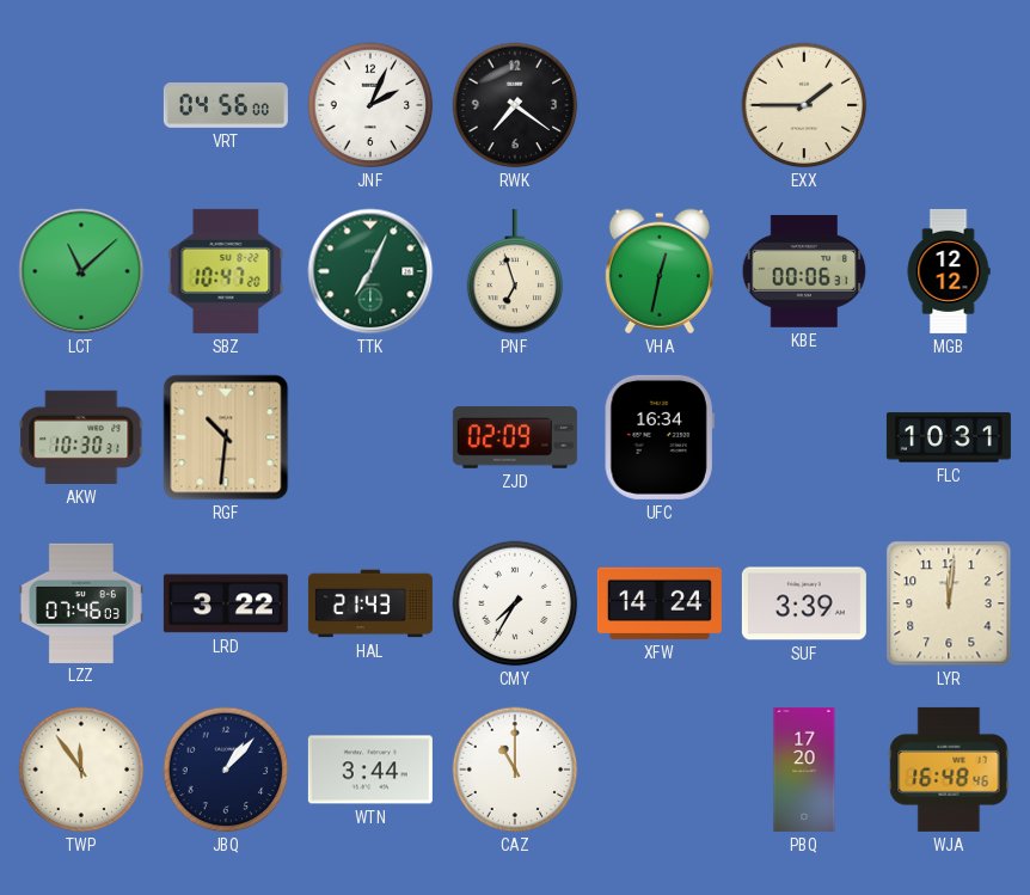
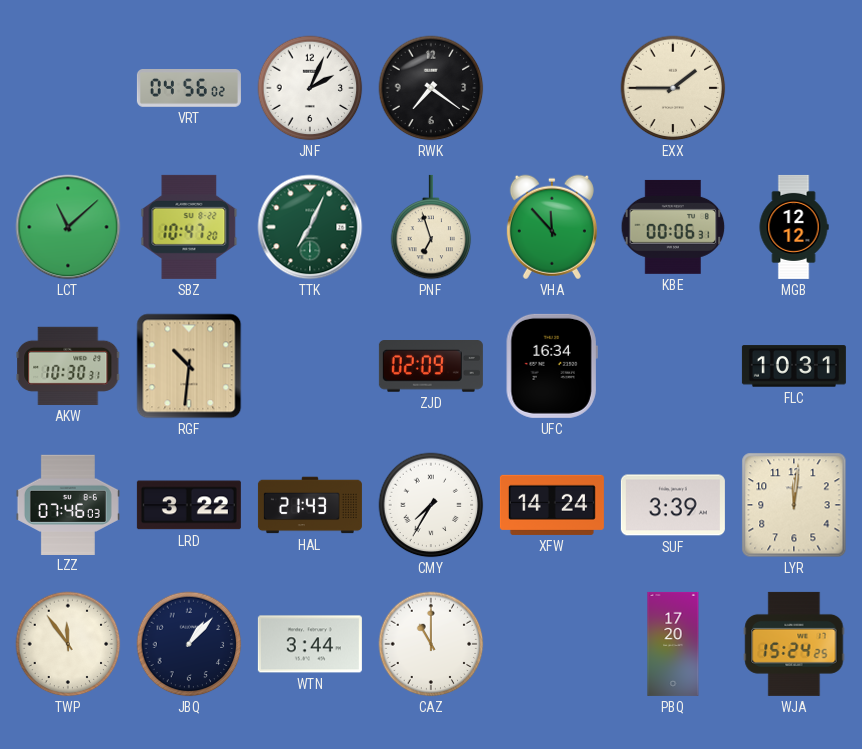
VRT: 04:56:00 -> 04:56:02 (189, 89)
VHA: 12:32 -> 11:53 (552, 227)
WJA: 16:48 -> 15:24 (794, 644)
